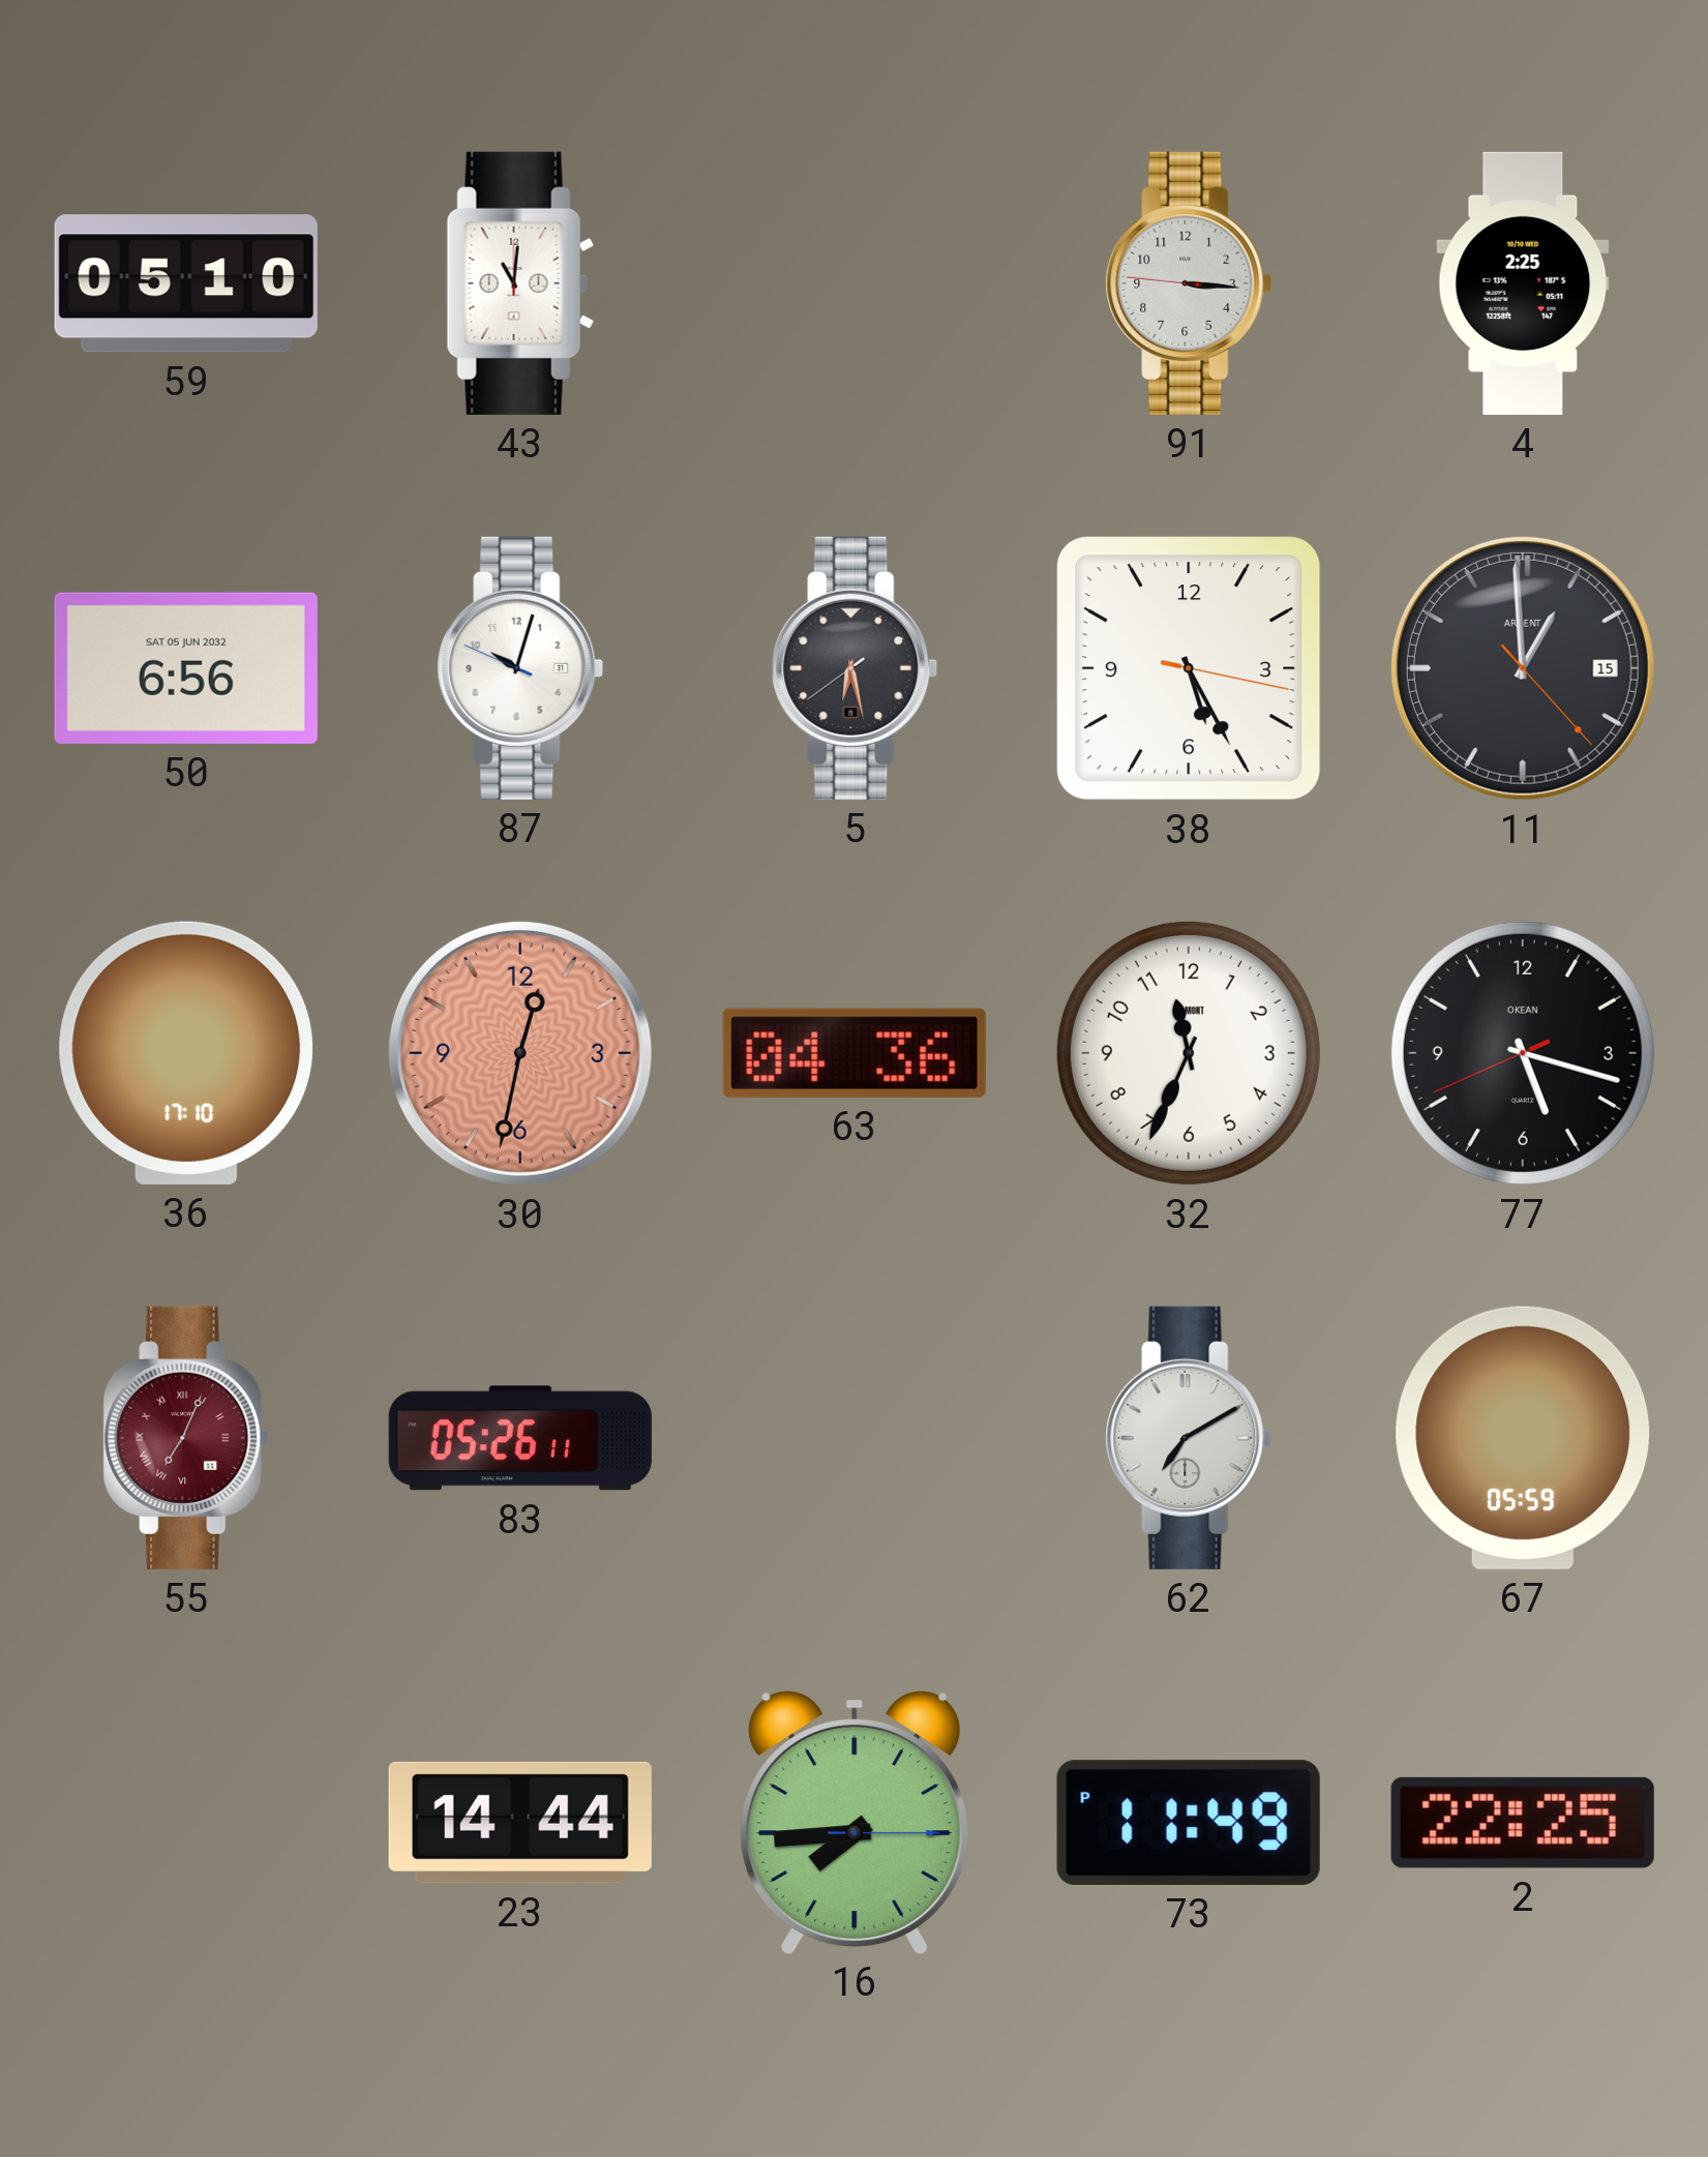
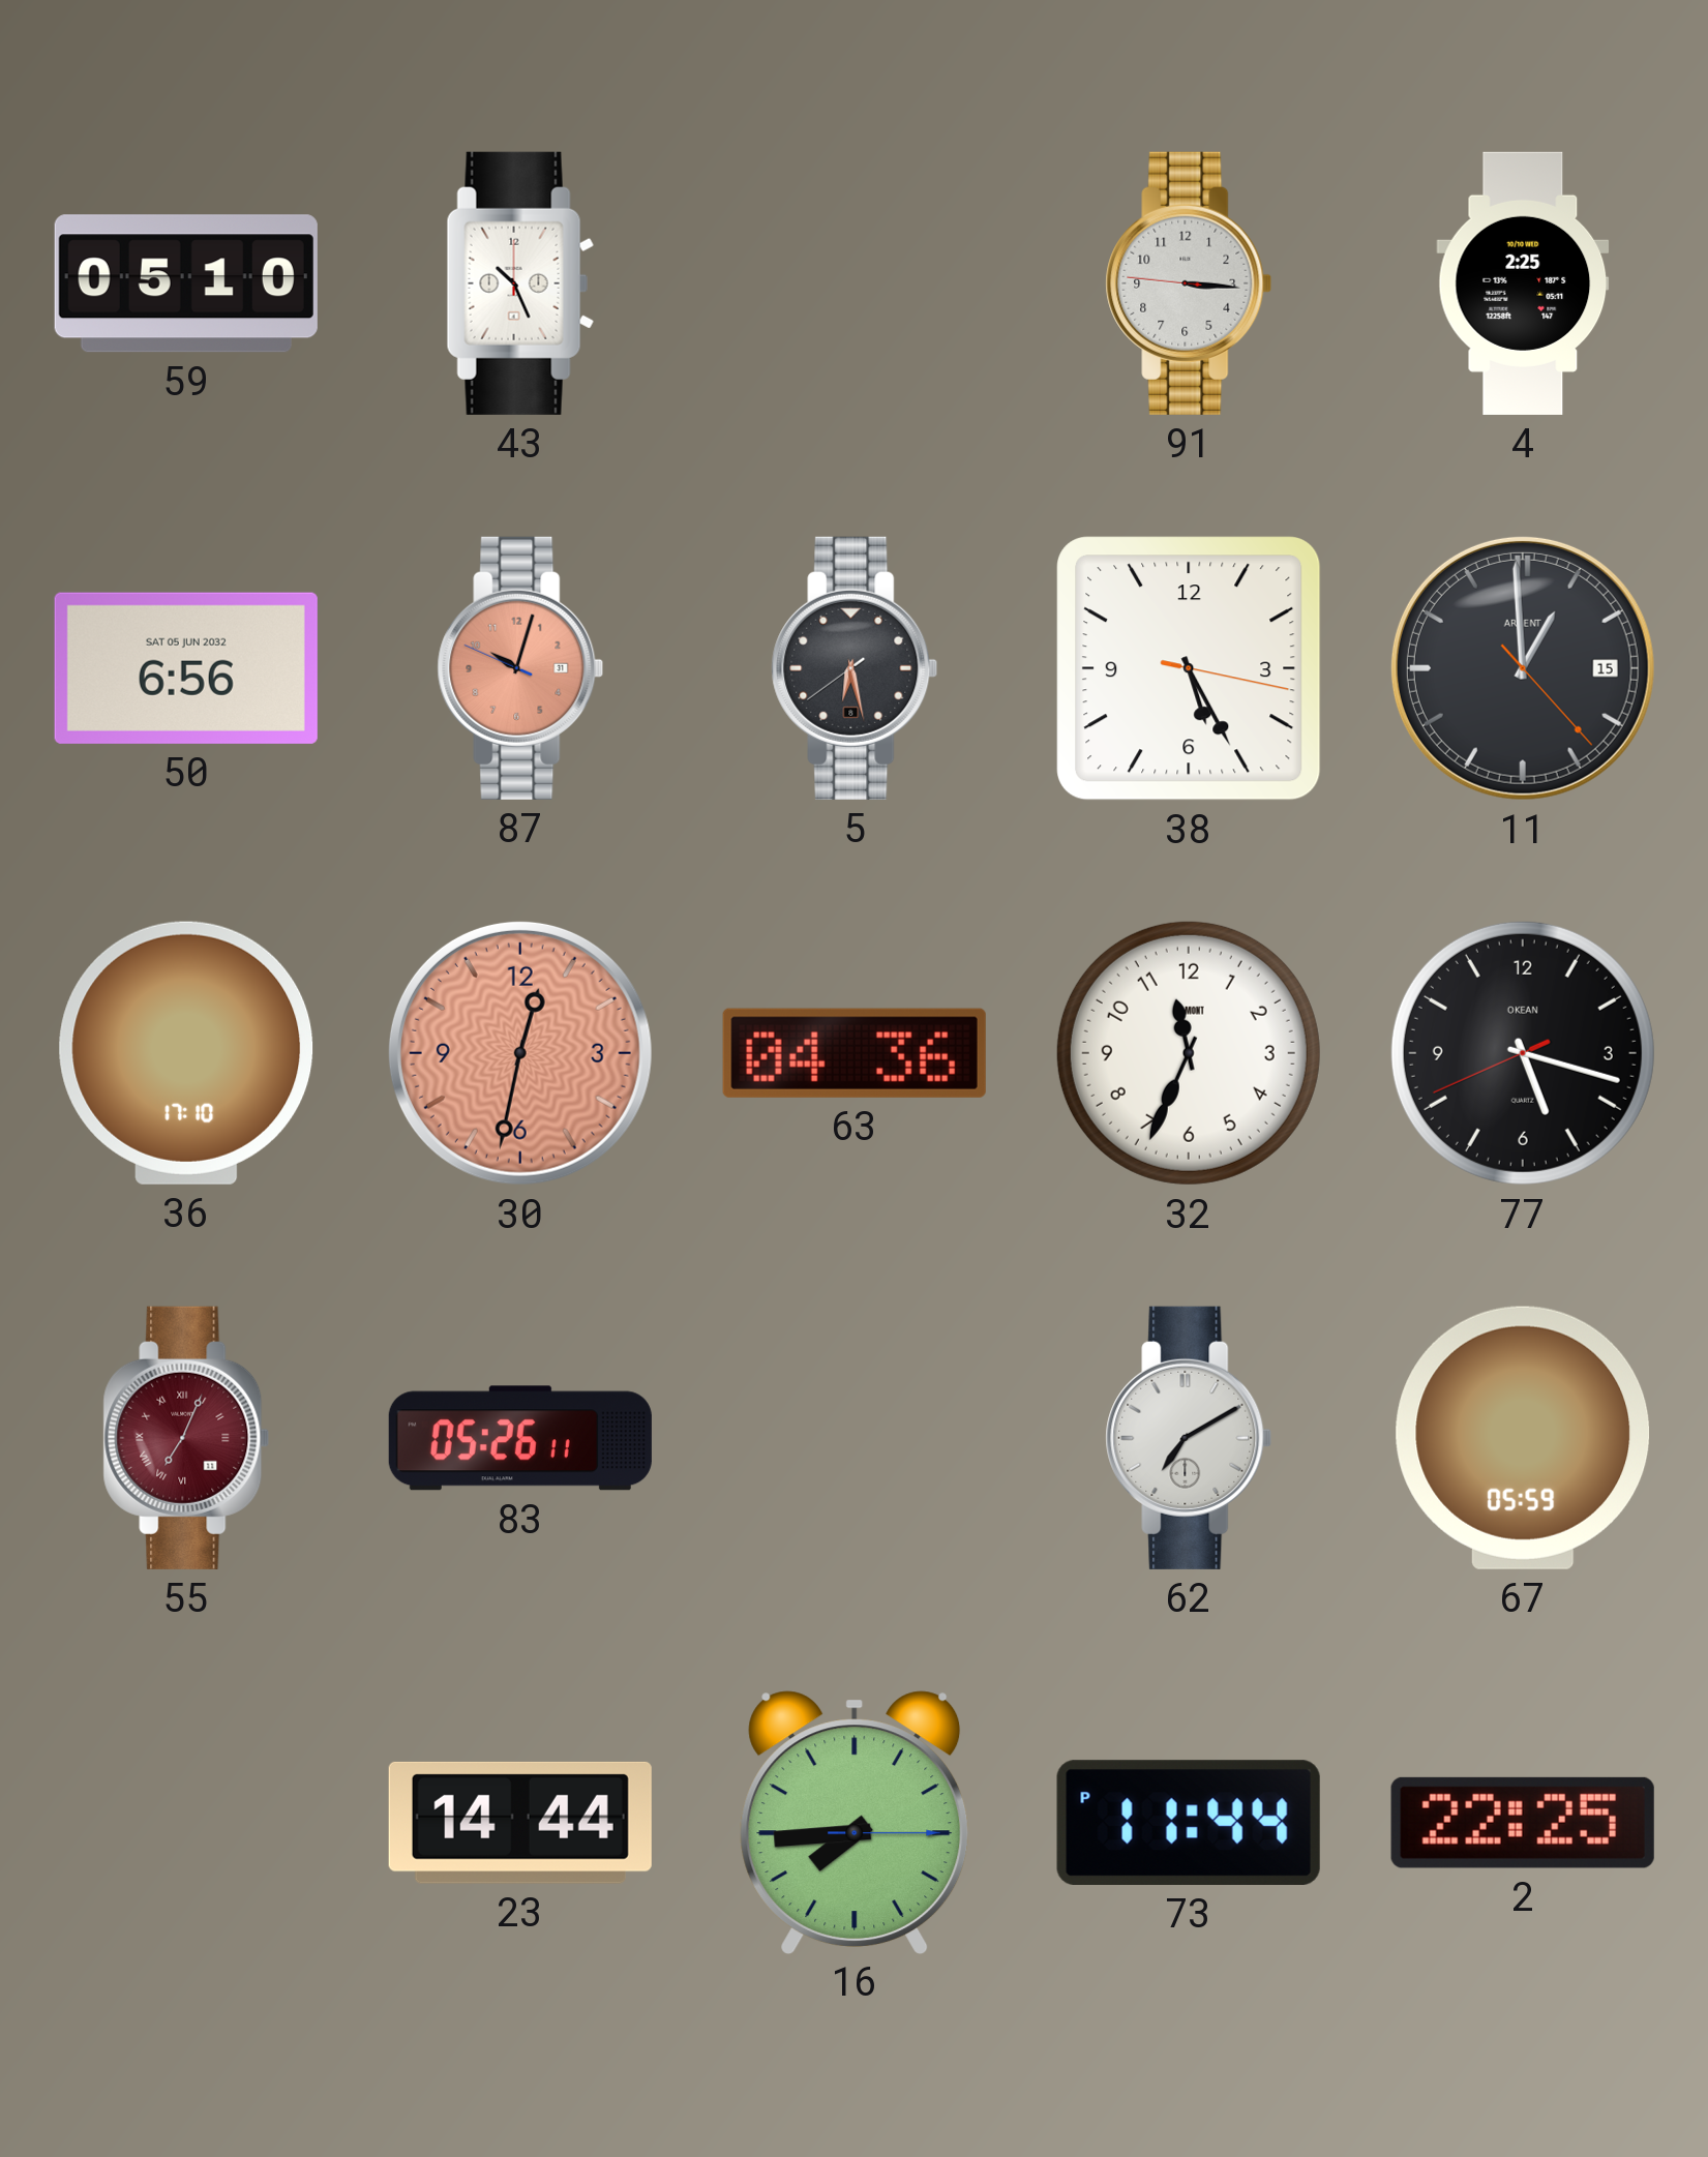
43: 11:01 -> 10:26 (520, 283)
87 dial: white -> salmon (520, 668)
73: 11:49 -> 11:44 (1189, 1823)
